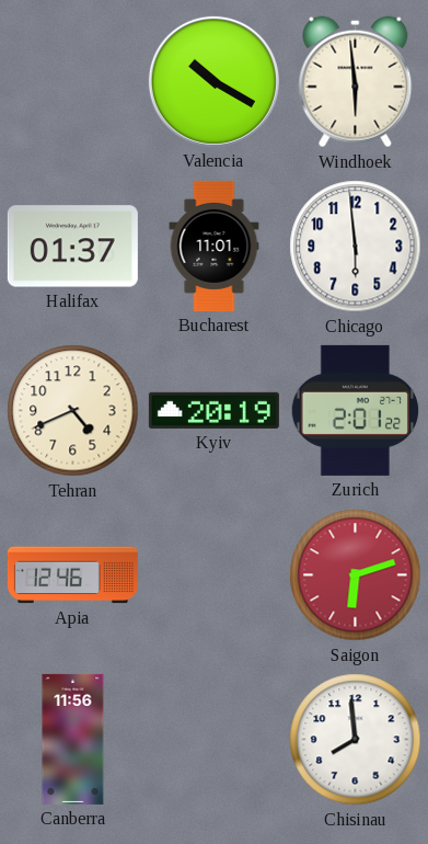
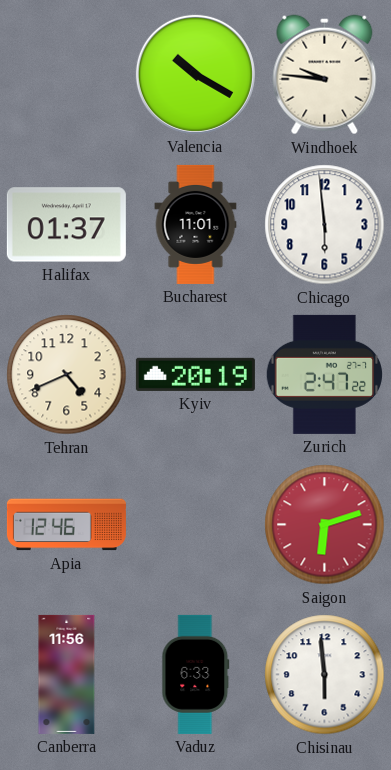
Windhoek: 5:59 -> 9:46 (325, 75)
Zurich: 2:01 -> 2:47 (324, 374)
Vaduz: none -> 6:33 (196, 674)
Chisinau: 7:59 -> 5:59 (325, 675)
